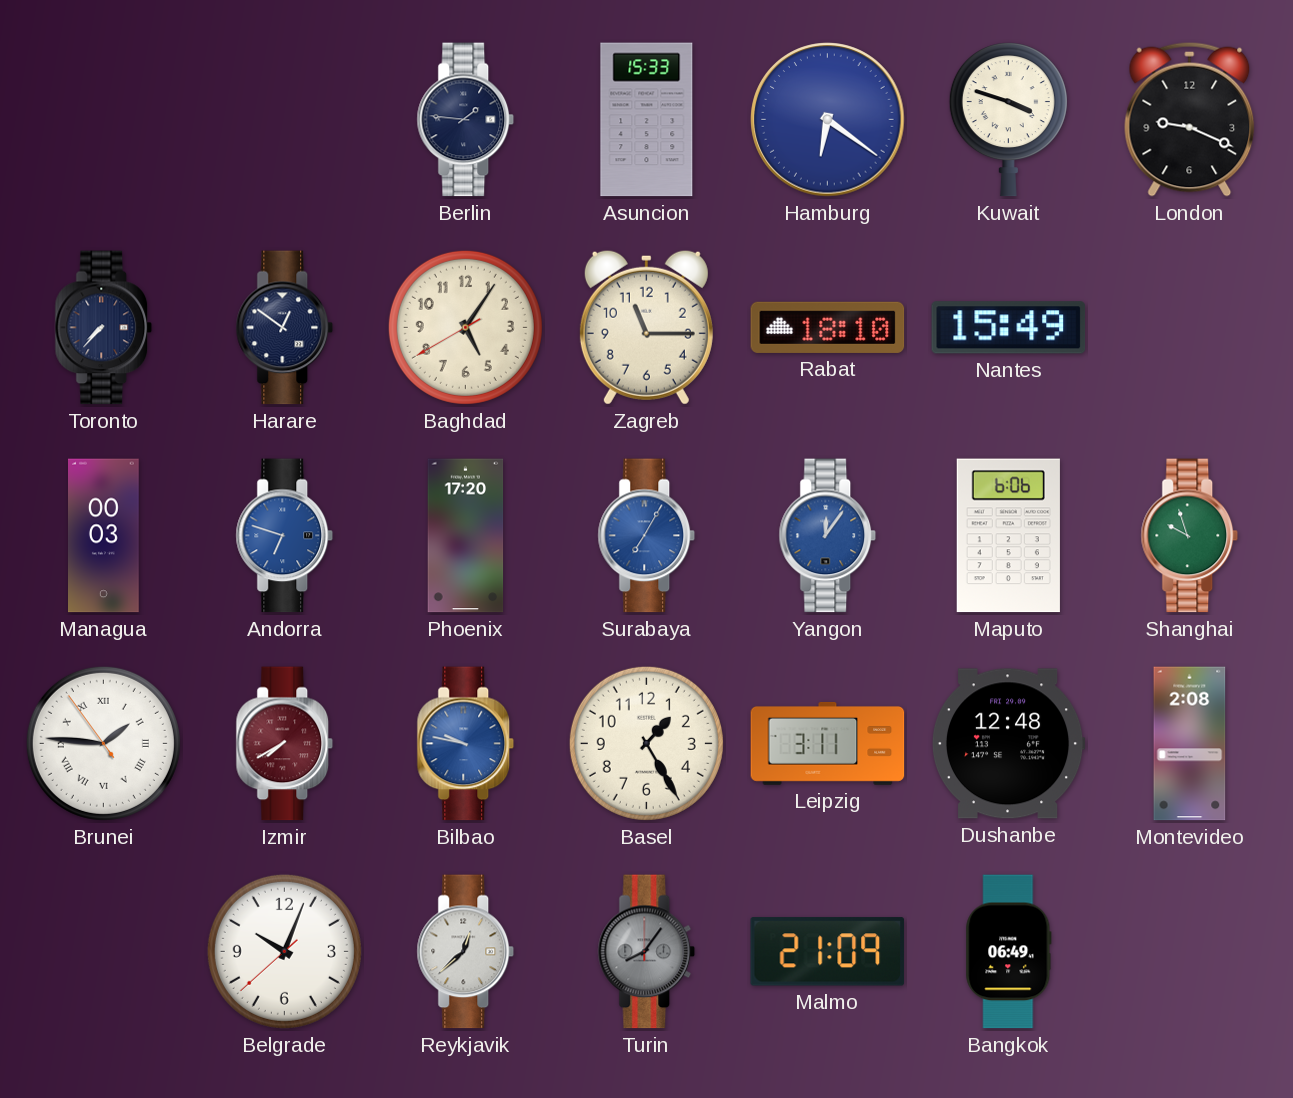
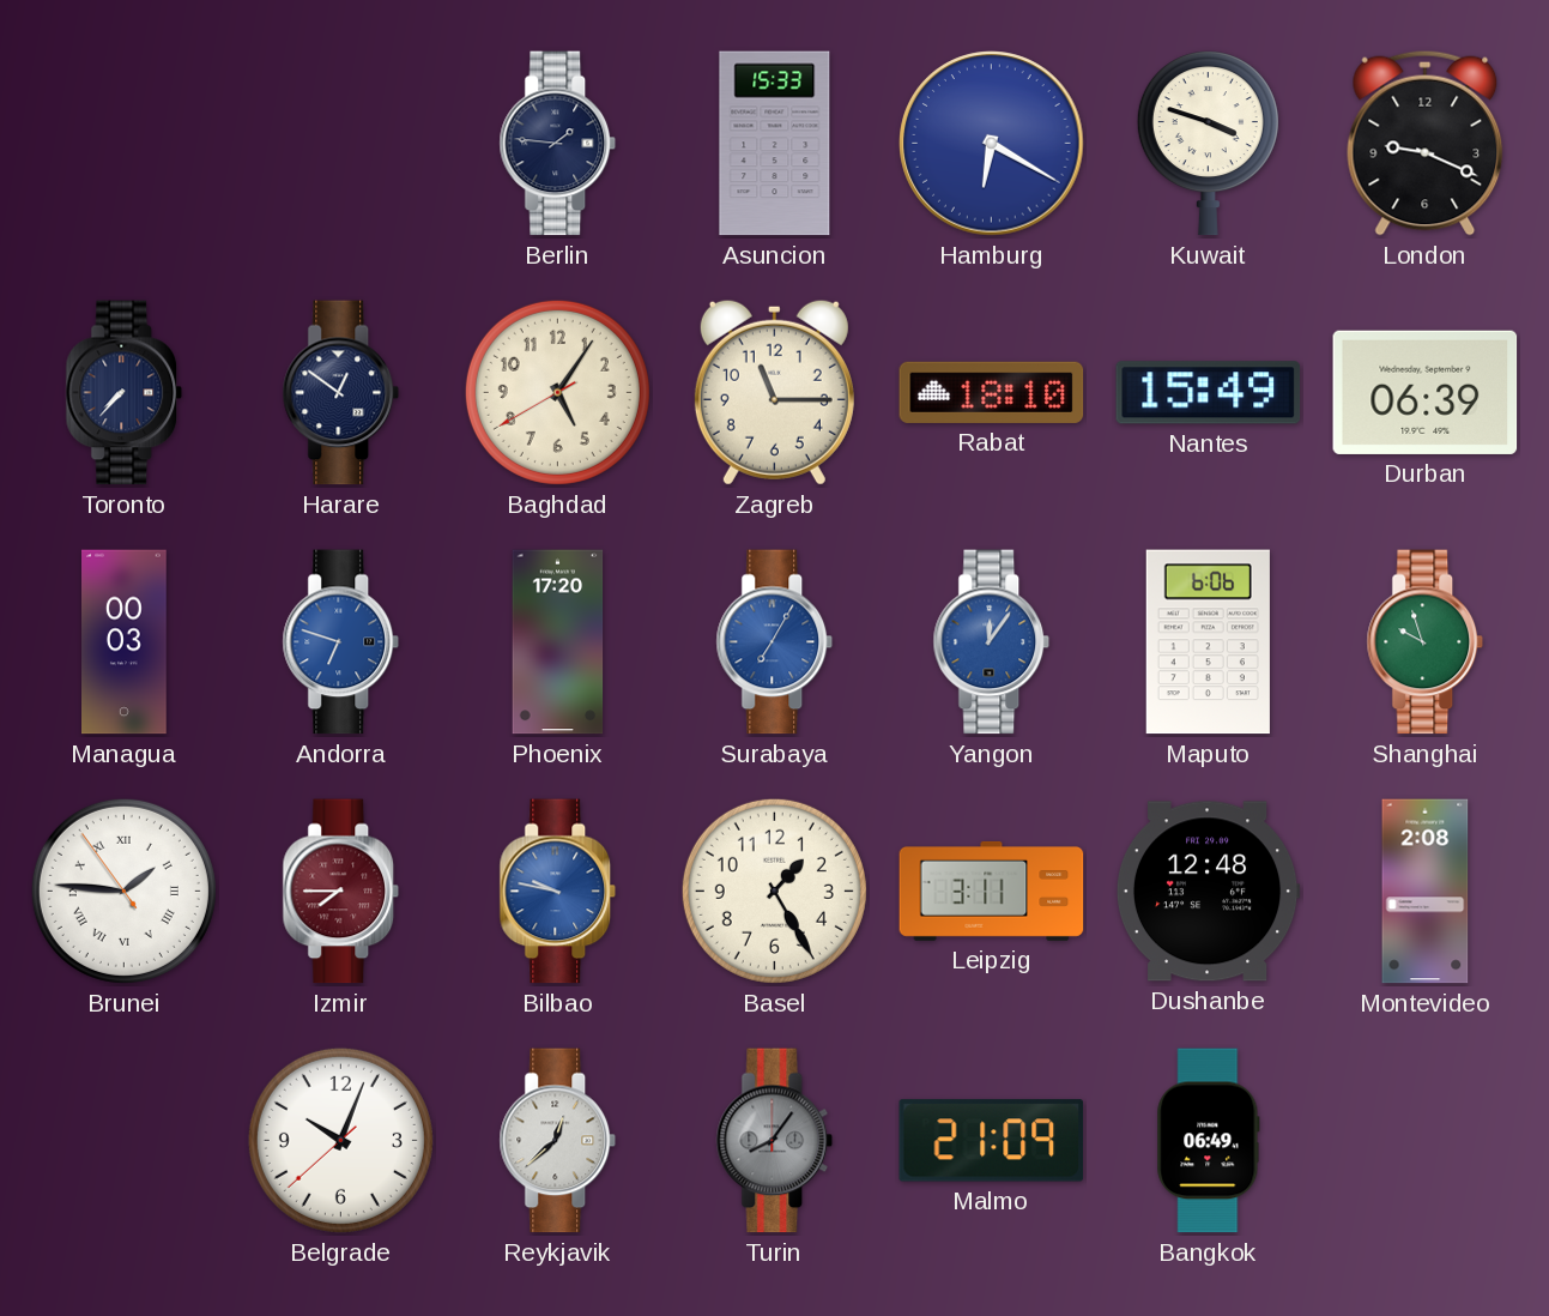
Hamburg: 6:21 -> 6:20 (992, 144)
Durban: none -> 06:39 (1426, 392)
Izmir: 7:40 -> 7:45 (341, 892)
